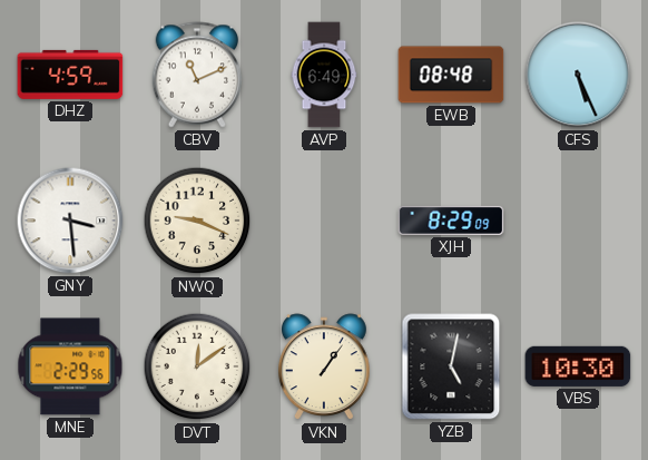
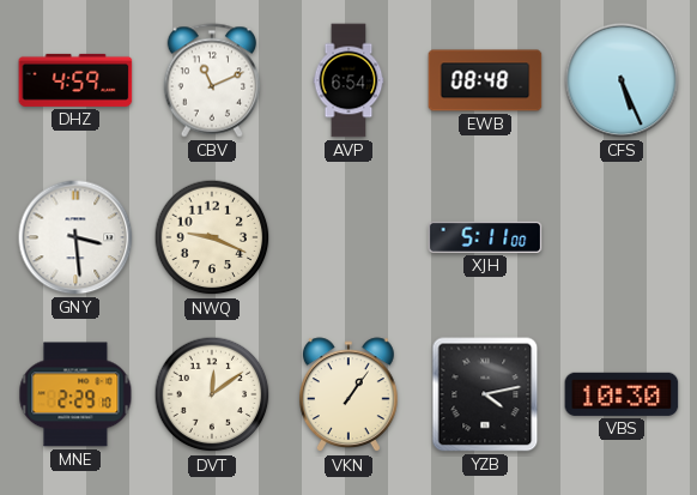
AVP: 6:49 -> 6:54 (348, 80)
XJH: 8:29 -> 5:11 (485, 237)
MNE: 2:29:56 -> 2:29:10 (75, 394)
YZB: 5:02 -> 4:13 (485, 394)
